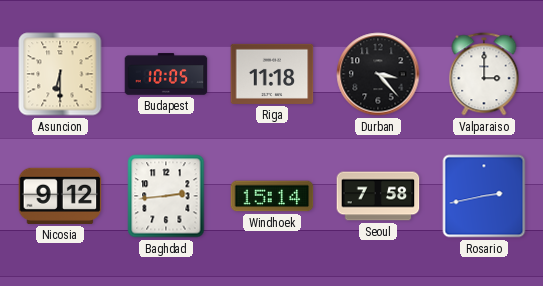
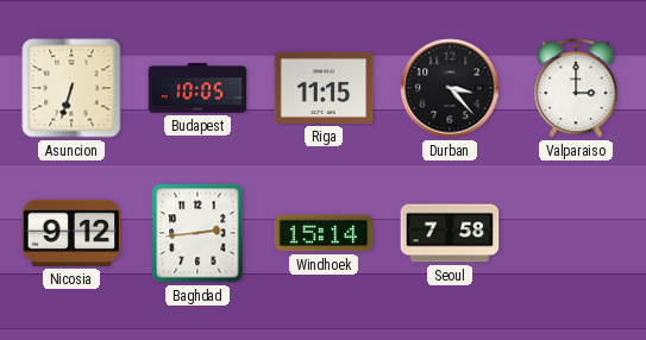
Asuncion: 6:30 -> 6:33 (71, 88)
Riga: 11:18 -> 11:15 (324, 88)
Rosario: 2:43 -> none (484, 196)
